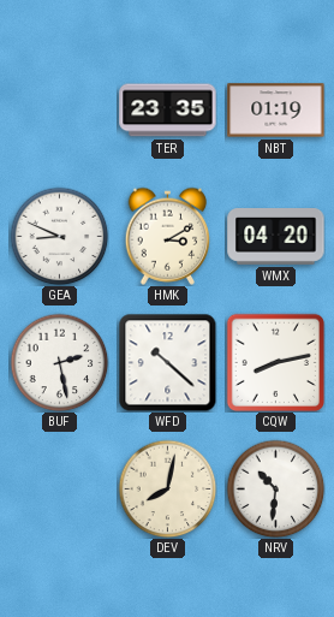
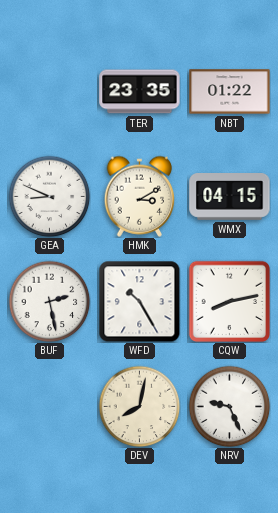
NBT: 01:19 -> 01:22 (230, 92)
WMX: 04:20 -> 04:15 (230, 197)
WFD: 10:22 -> 10:25 (139, 301)
NRV: 10:31 -> 9:26 (229, 406)
